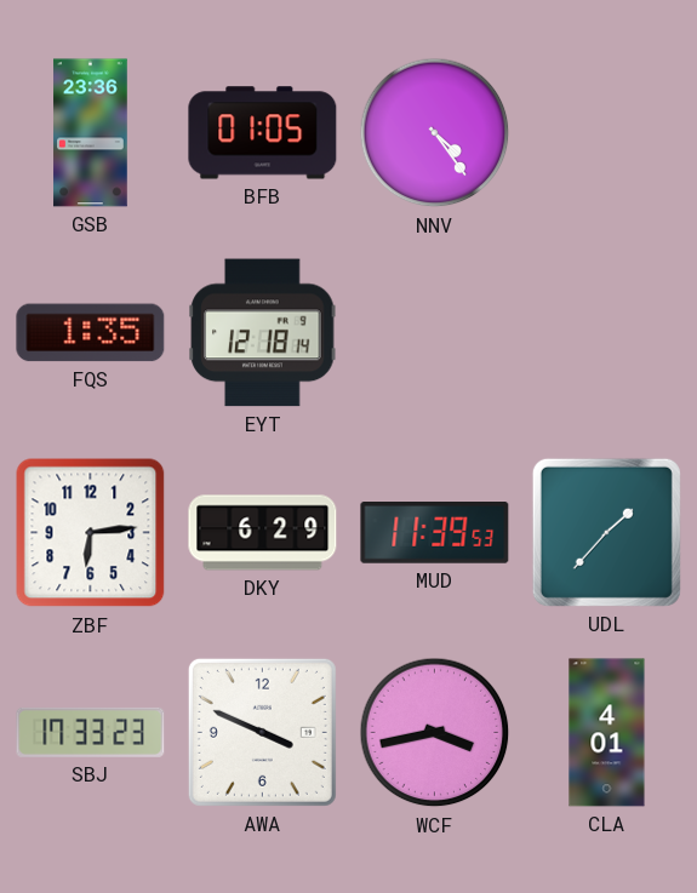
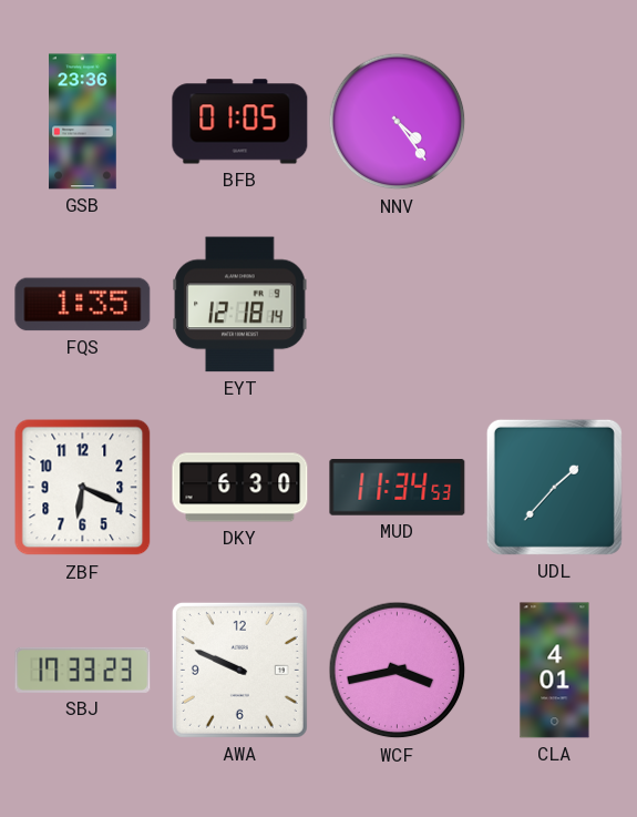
ZBF: 6:14 -> 6:19 (83, 488)
DKY: 6:29 -> 6:30 (240, 488)
MUD: 11:39 -> 11:34 (398, 488)
AWA: 3:49 -> 9:49 (239, 670)
